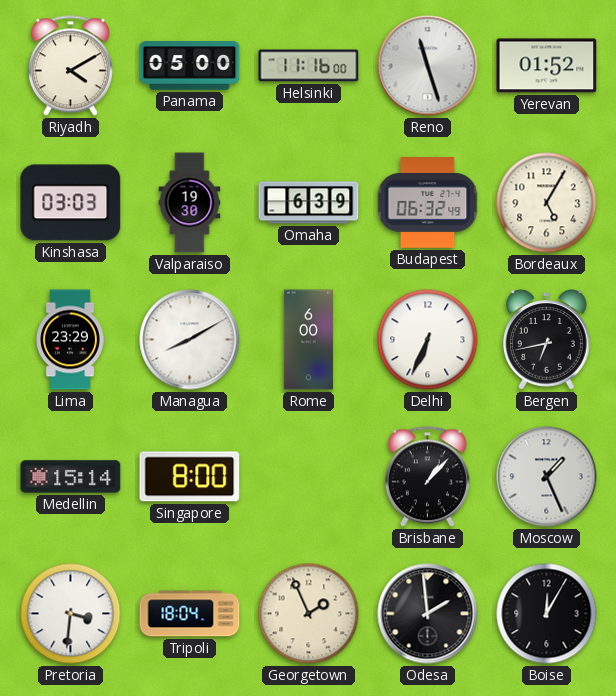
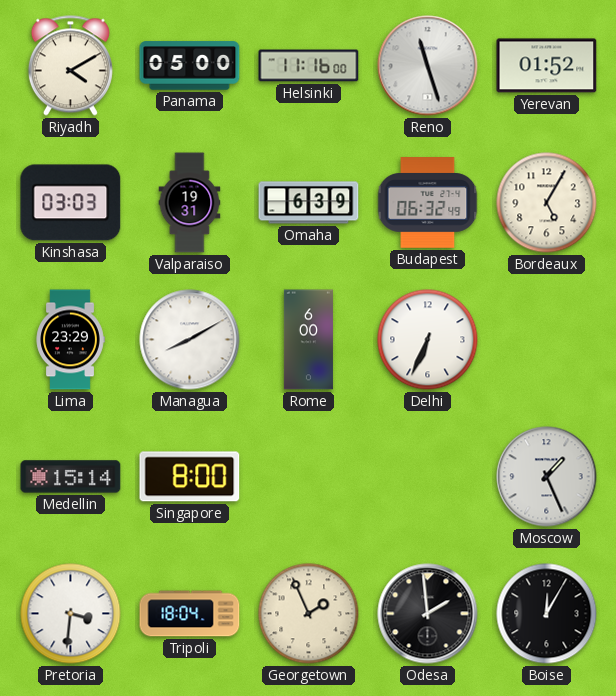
Valparaiso: 19:30 -> 19:31 (190, 203)
Bergen: 6:43 -> none (547, 340)
Brisbane: 1:07 -> none (427, 477)
